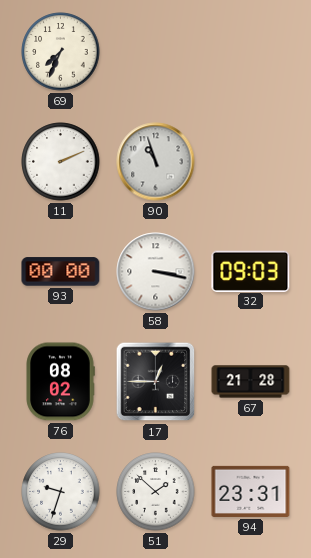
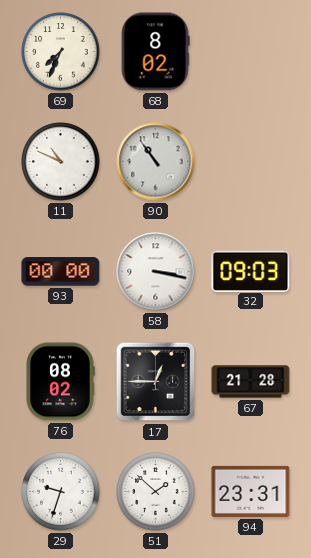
68: none -> 8:02 (155, 52)
11: 2:11 -> 10:49 (61, 162)
90: 10:57 -> 10:54 (156, 162)
